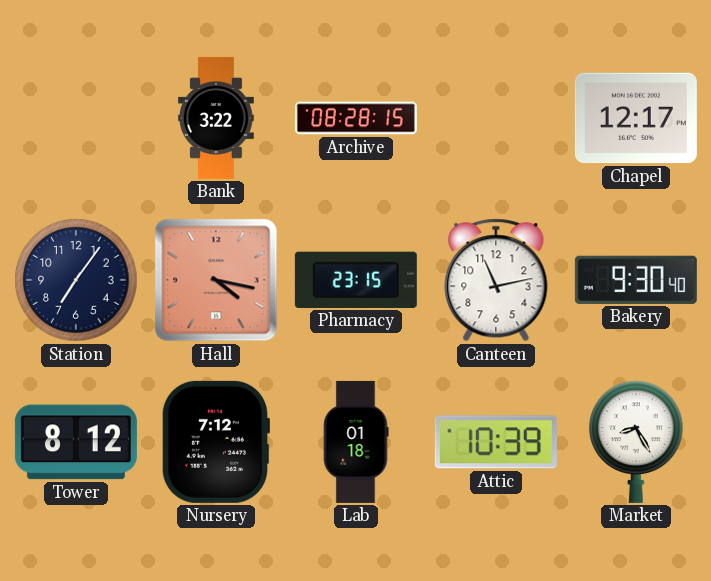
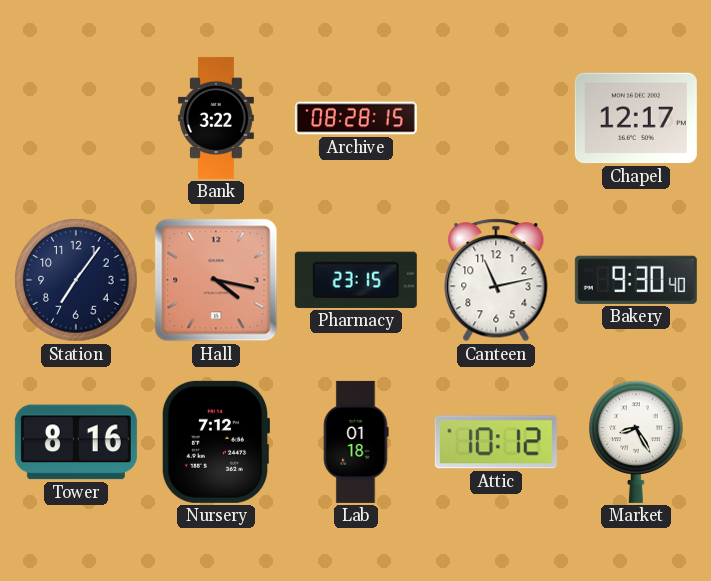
Tower: 8:12 -> 8:16 (76, 442)
Attic: 10:39 -> 10:12 (496, 442)
